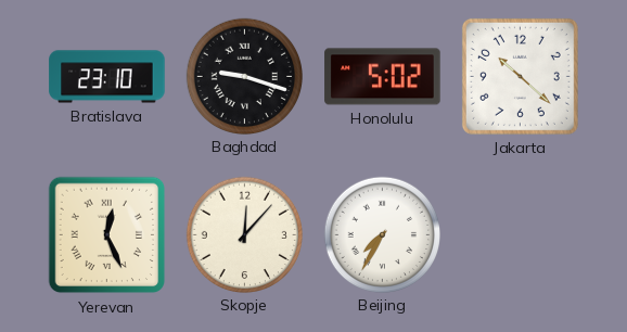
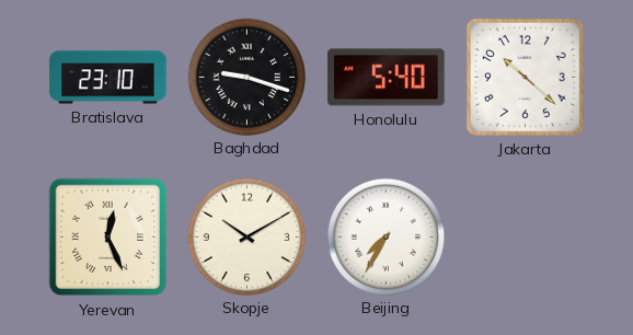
Honolulu: 5:02 -> 5:40 (387, 78)
Skopje: 12:07 -> 10:10 (246, 236)
